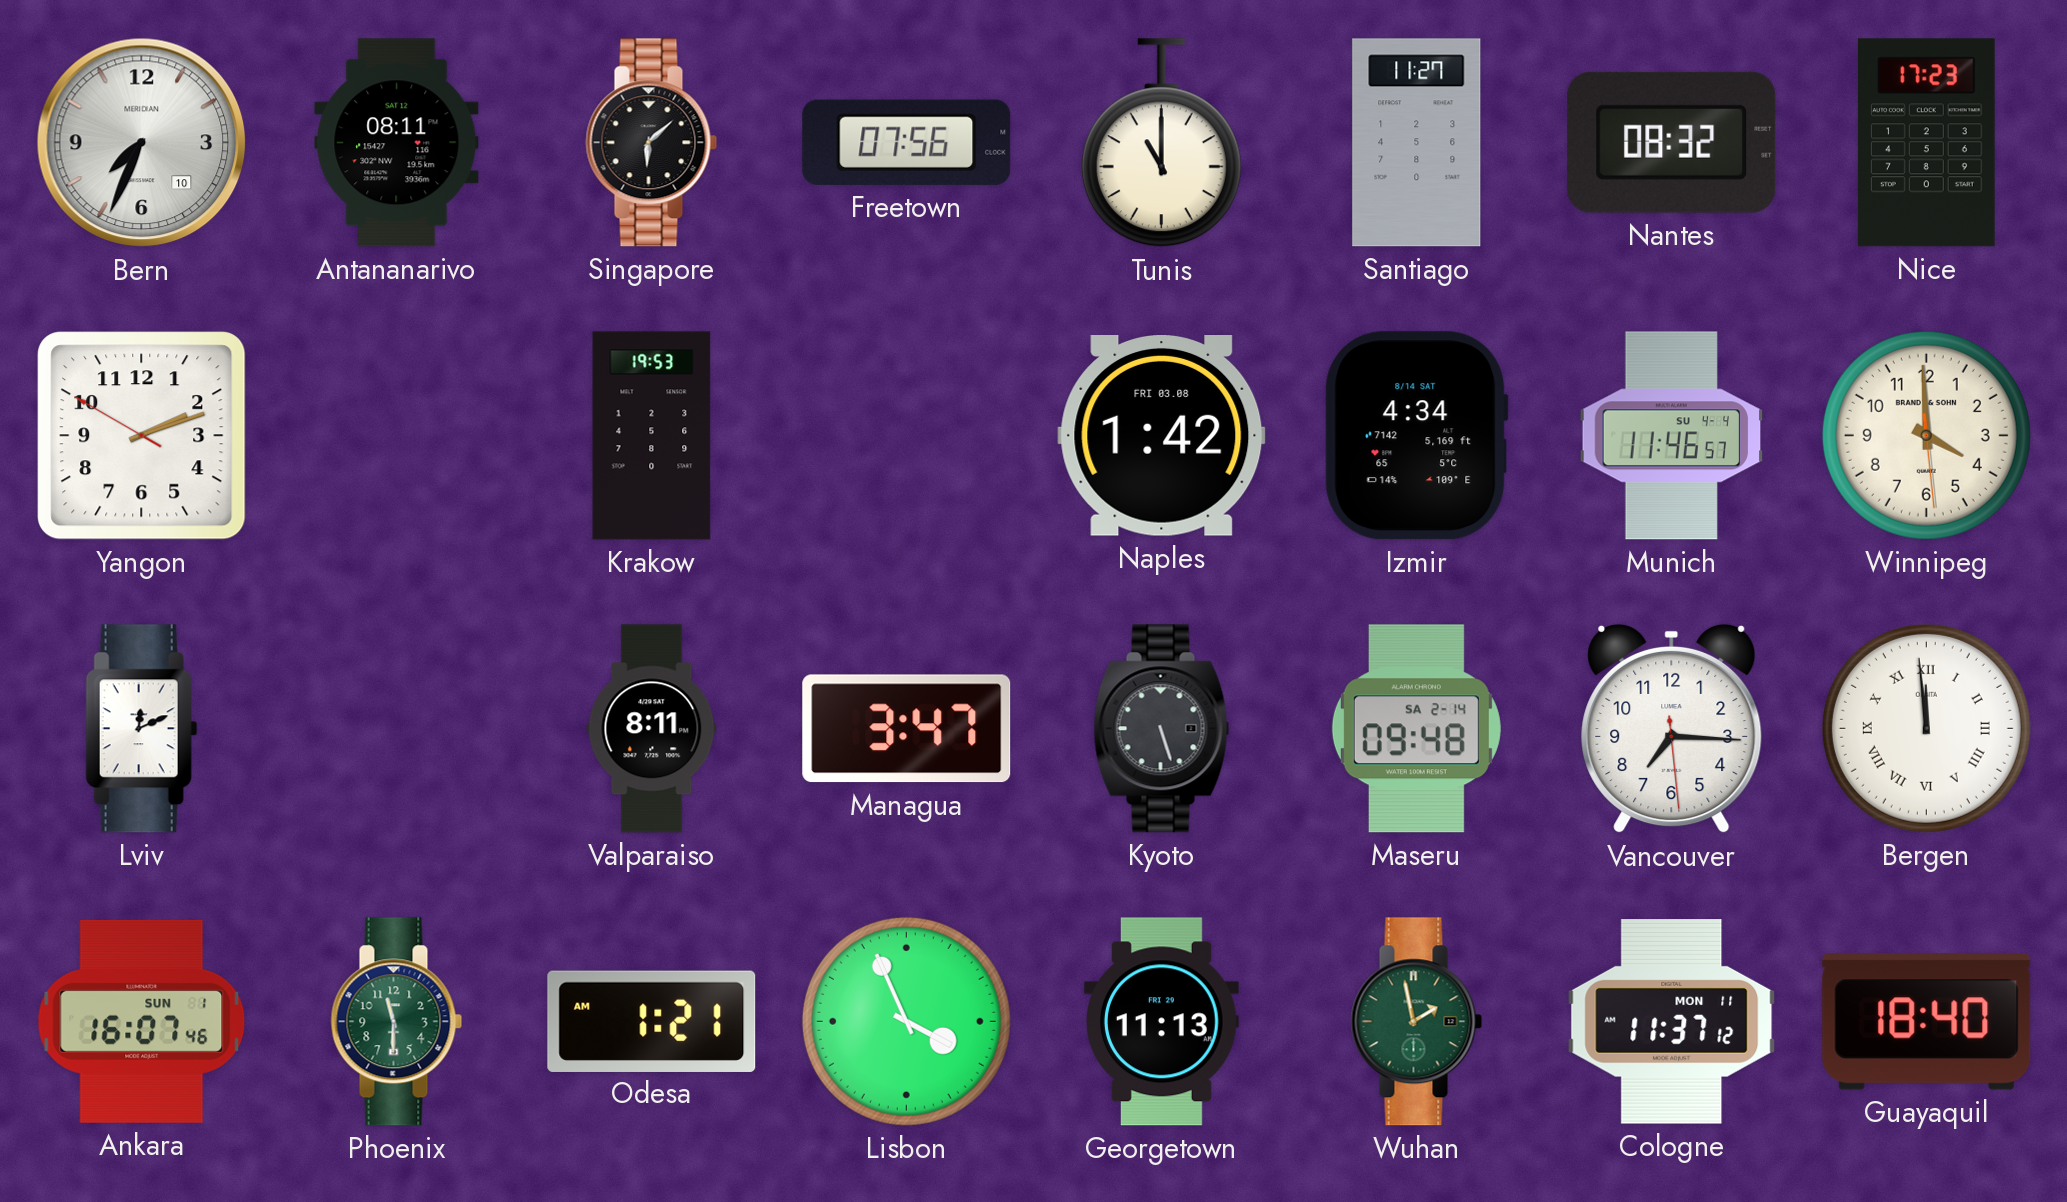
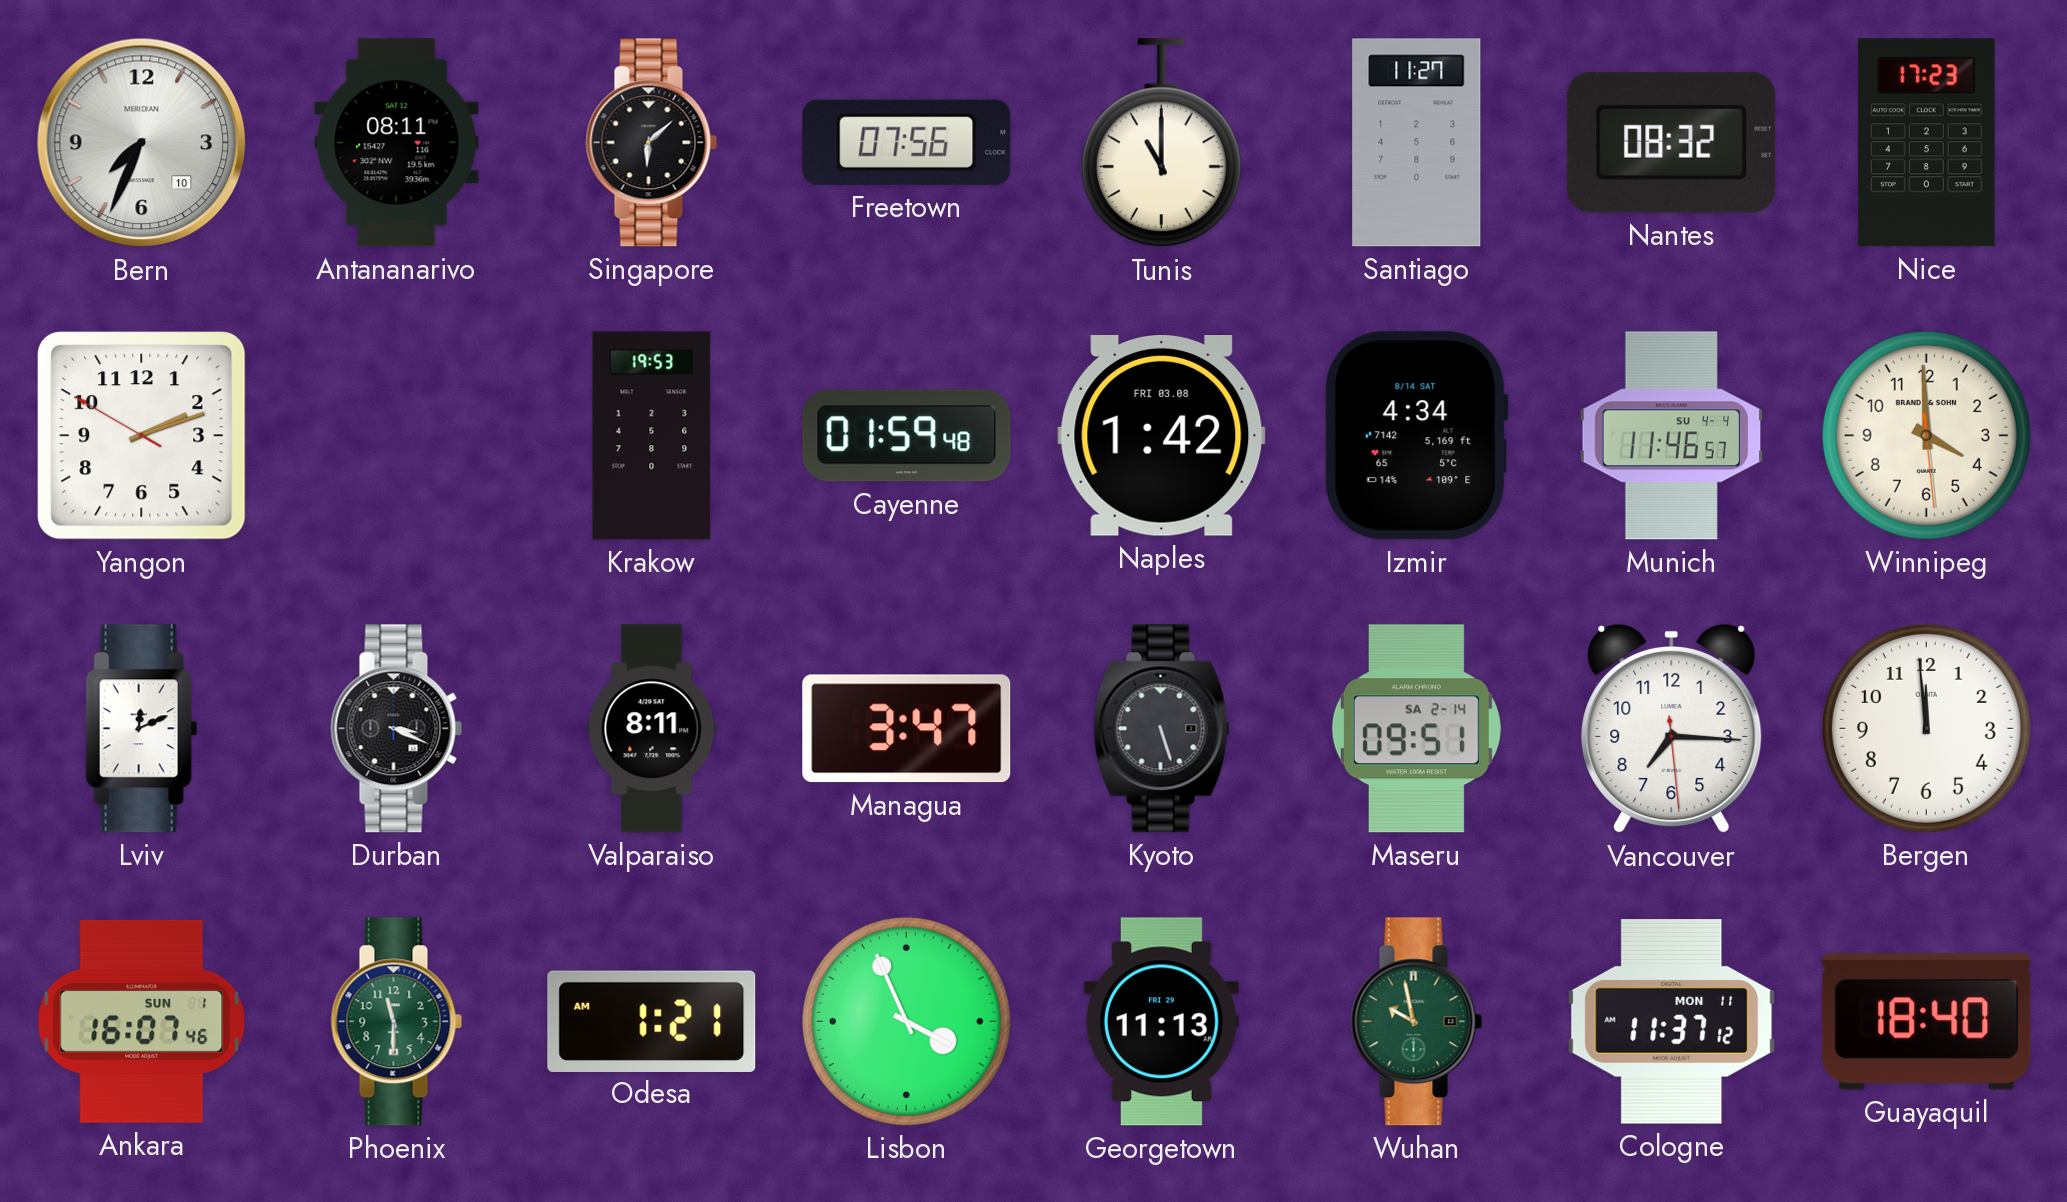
Cayenne: none -> 01:59 (907, 436)
Durban: none -> 3:19 (397, 729)
Maseru: 09:48 -> 09:51 (1416, 729)
Bergen numerals: Roman -> Arabic (1926, 728)
Wuhan: 1:58 -> 9:58 (1417, 1022)
